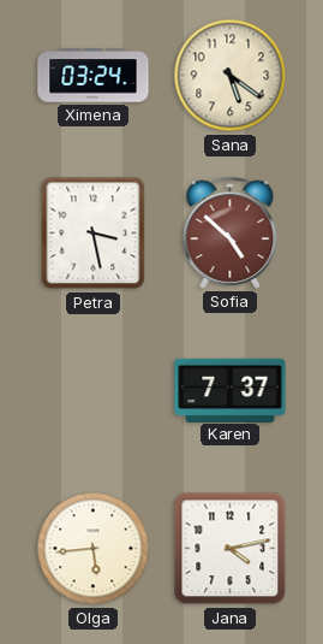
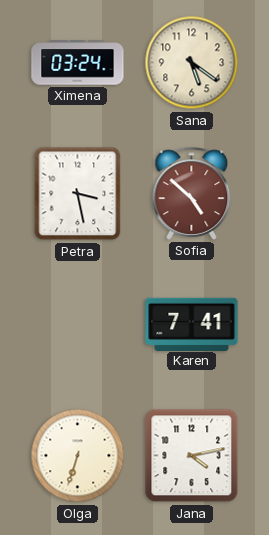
Karen: 7:37 -> 7:41 (192, 324)
Olga: 5:44 -> 6:33 (78, 456)
